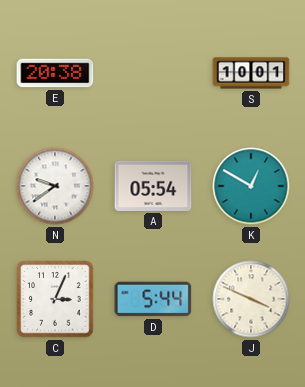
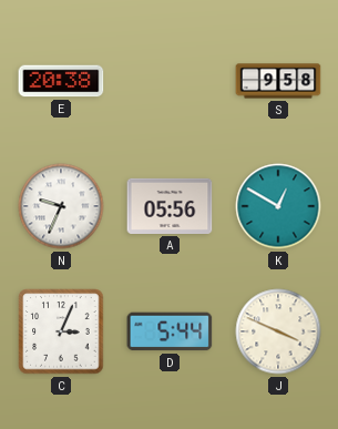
S: 10:01 -> 9:58 (278, 81)
N: 9:39 -> 9:34 (61, 206)
A: 05:54 -> 05:56 (170, 206)
